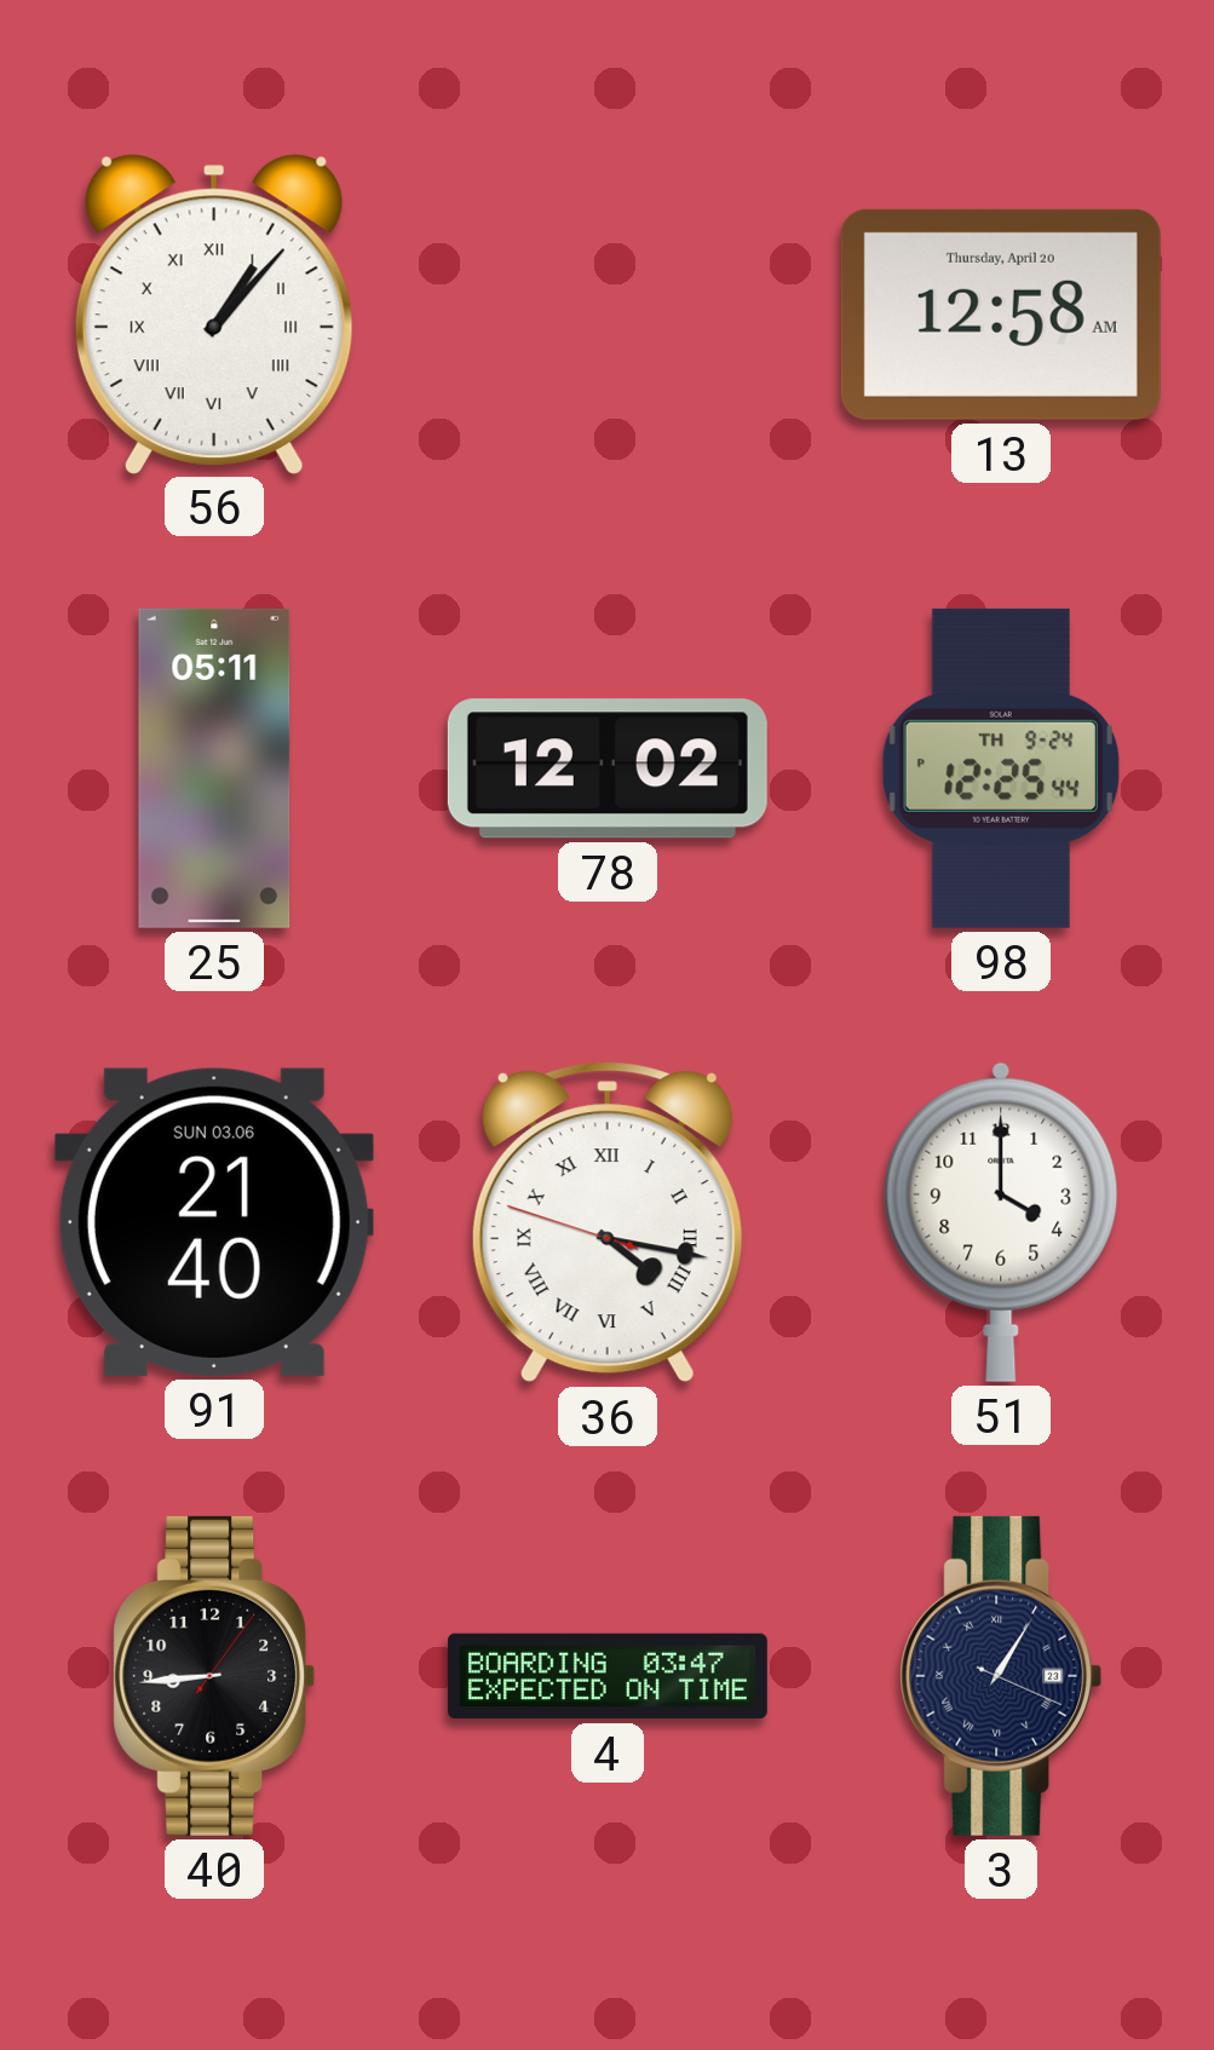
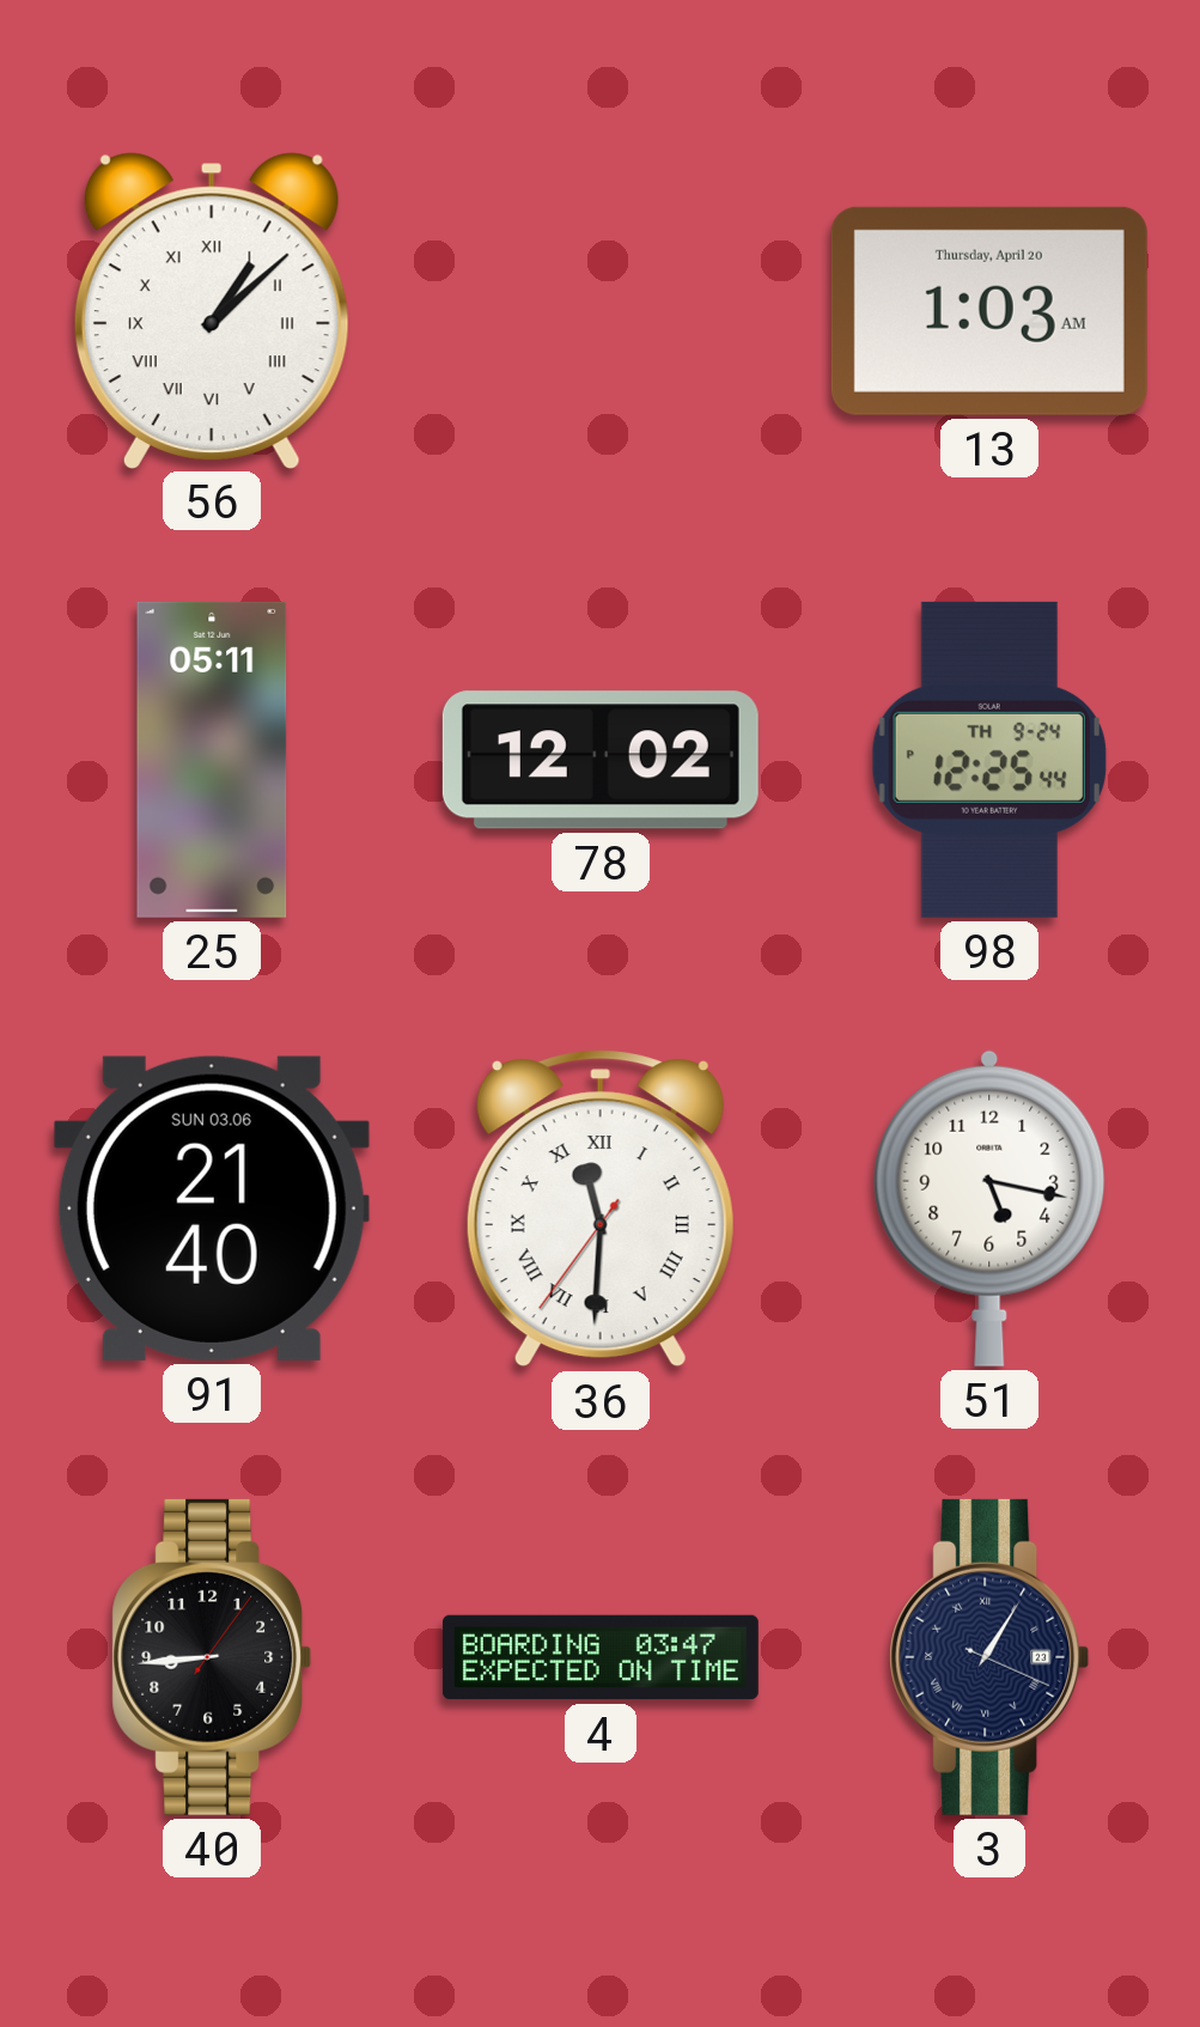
56: 1:07 -> 1:08 (212, 310)
13: 12:58 -> 1:03 (989, 311)
36: 4:16 -> 11:30 (601, 1209)
51: 4:00 -> 5:17 (989, 1209)
